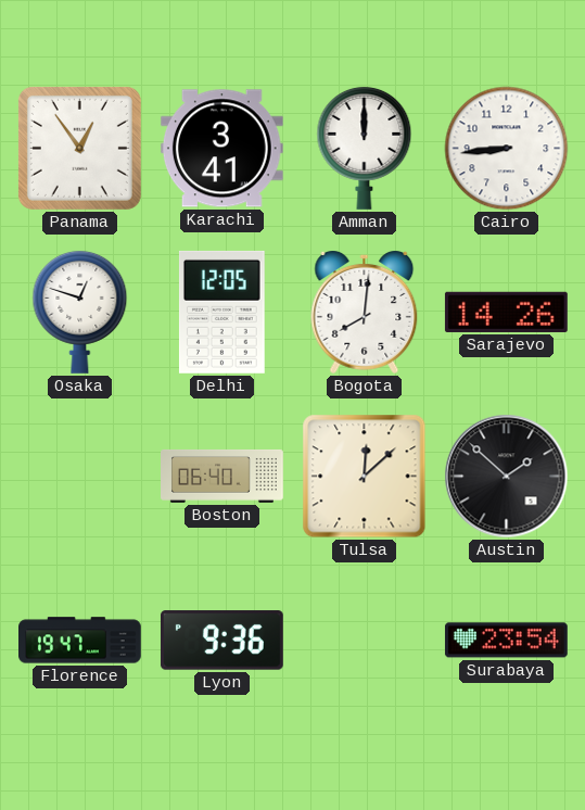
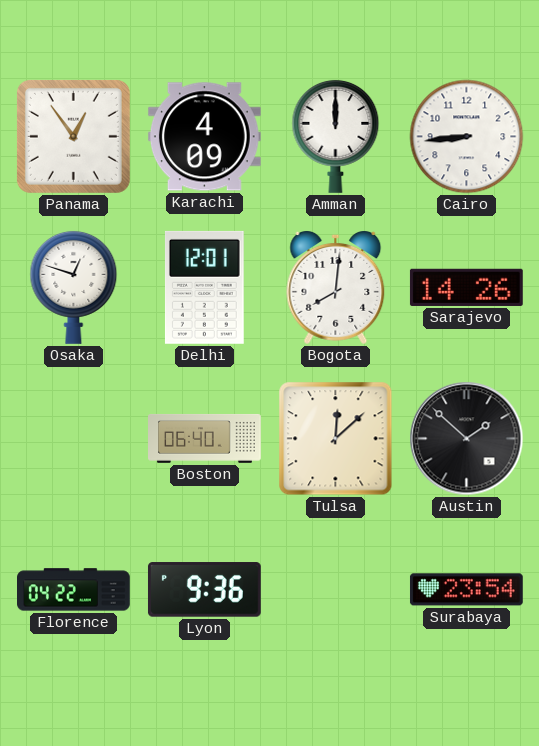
Karachi: 3:41 -> 4:09 (204, 137)
Delhi: 12:05 -> 12:01 (204, 287)
Florence: 19:47 -> 04:22 (74, 590)
